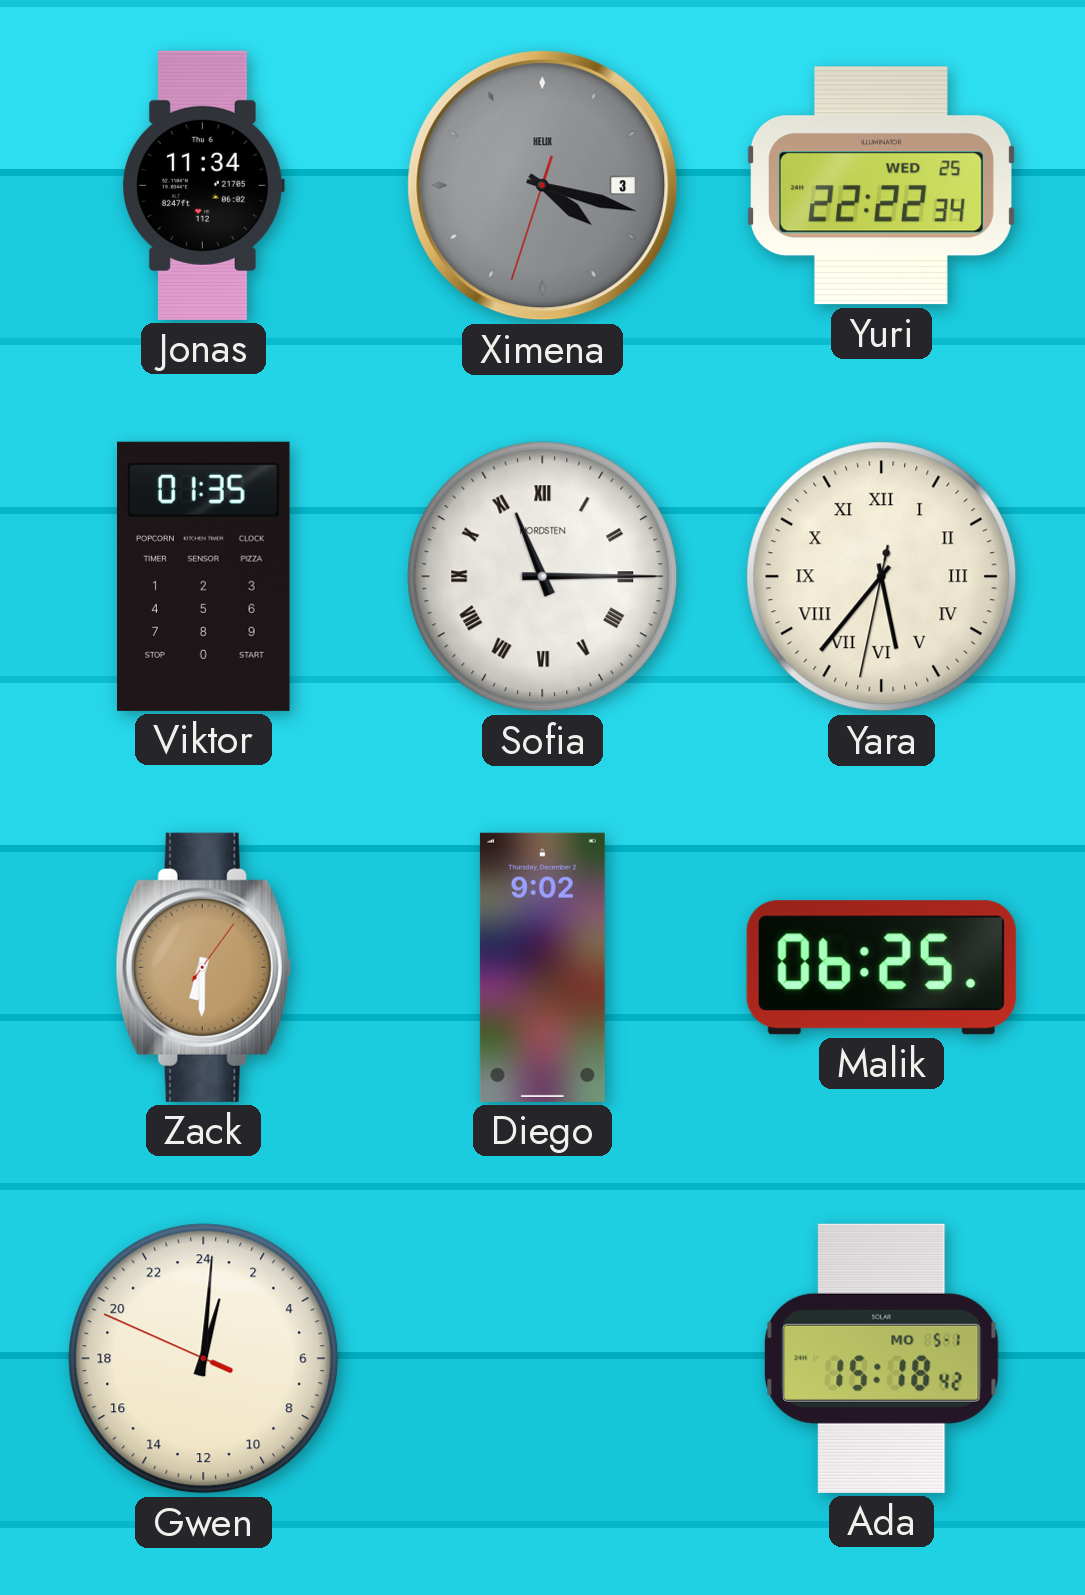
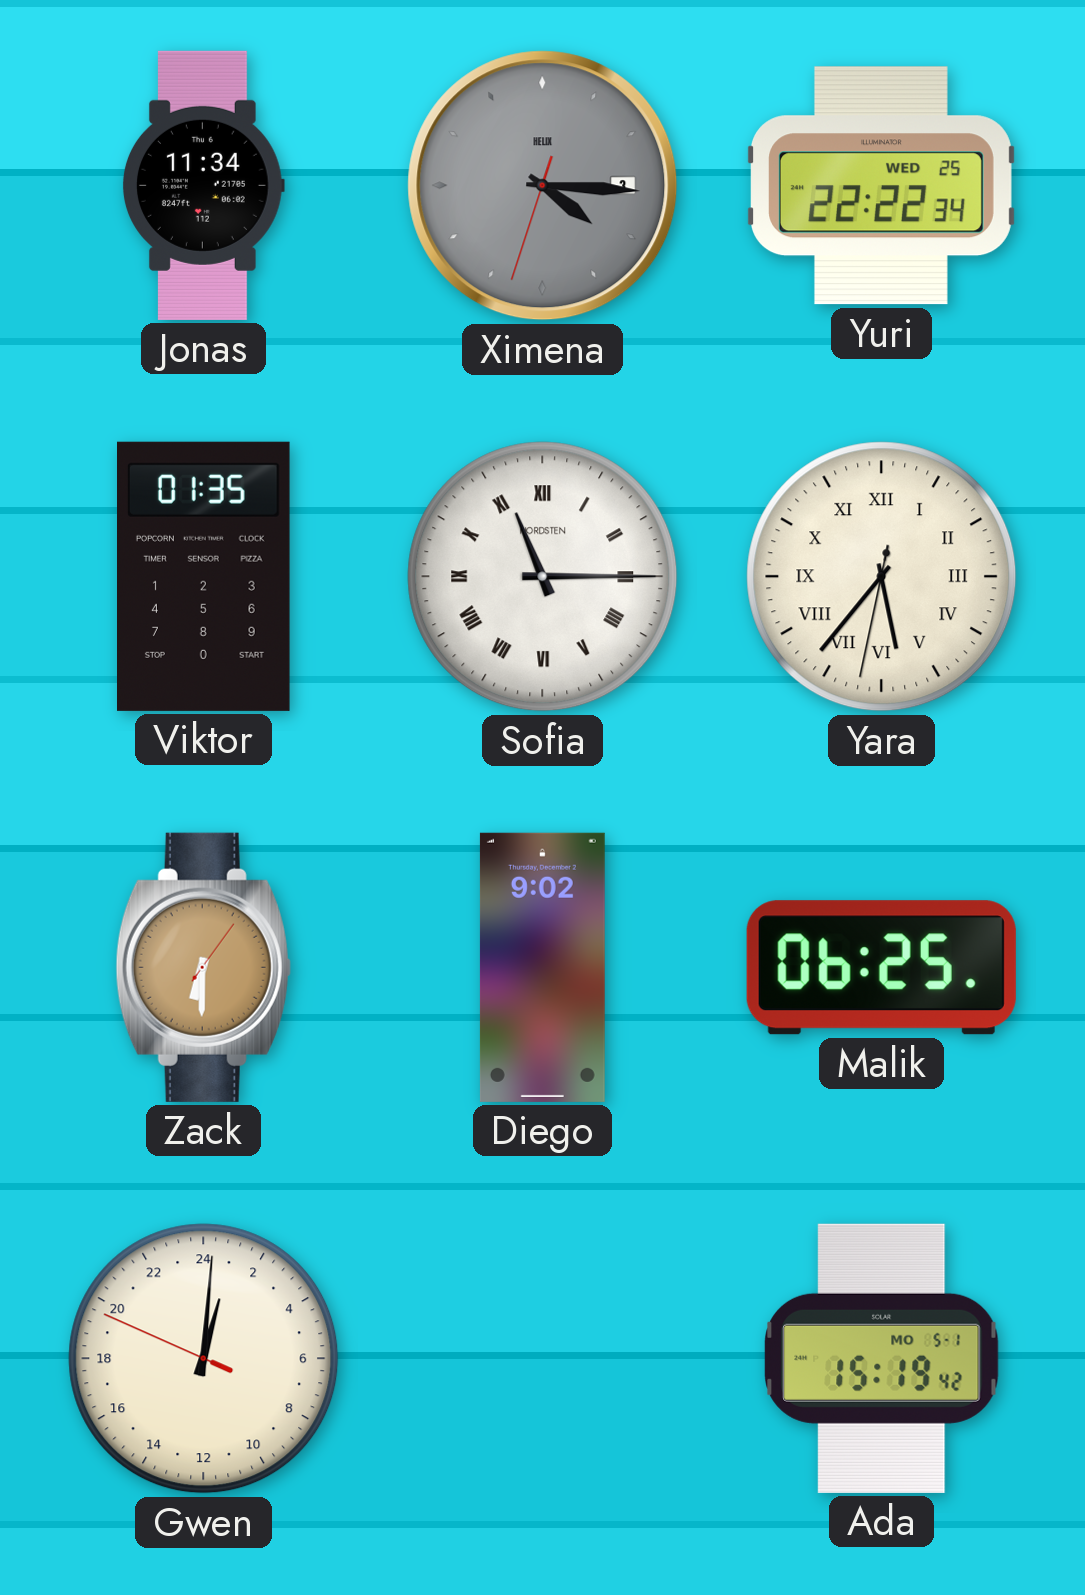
Ximena: 4:17 -> 4:15 (543, 186)
Ada: 15:18 -> 15:19 (882, 1358)
